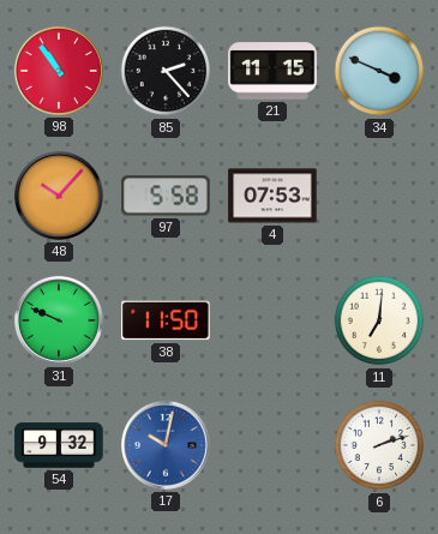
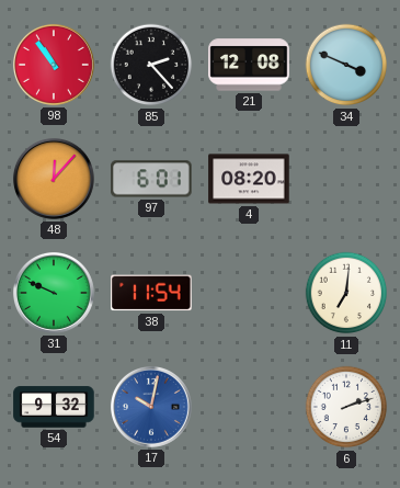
21: 11:15 -> 12:08 (249, 65)
48: 10:07 -> 12:07 (54, 179)
97: 5:58 -> 6:01 (151, 179)
4: 07:53 -> 08:20 (249, 179)
38: 11:50 -> 11:54 (151, 293)
